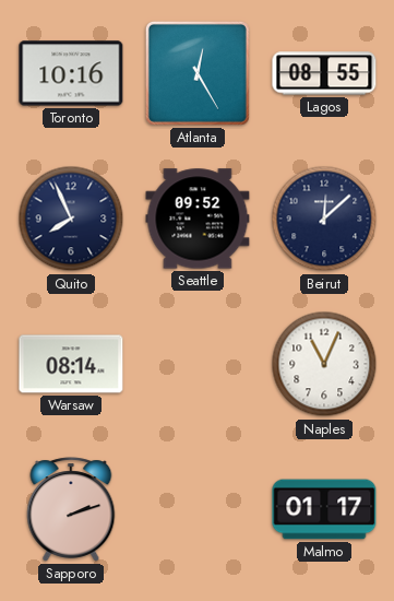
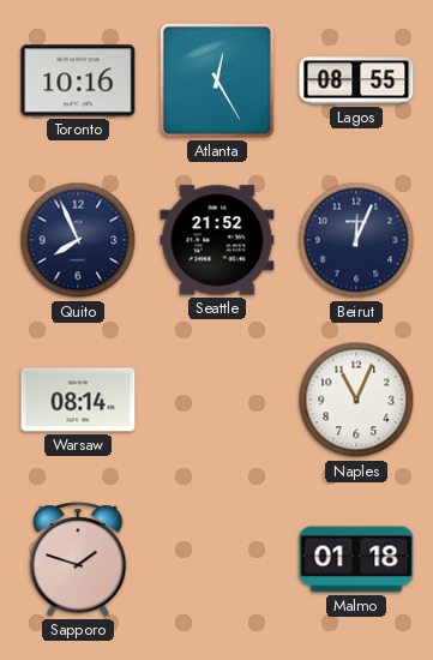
Seattle: 09:52 -> 21:52 (217, 240)
Beirut: 12:08 -> 12:04 (356, 240)
Sapporo: 2:12 -> 1:48 (78, 559)
Malmo: 01:17 -> 01:18 (356, 559)
